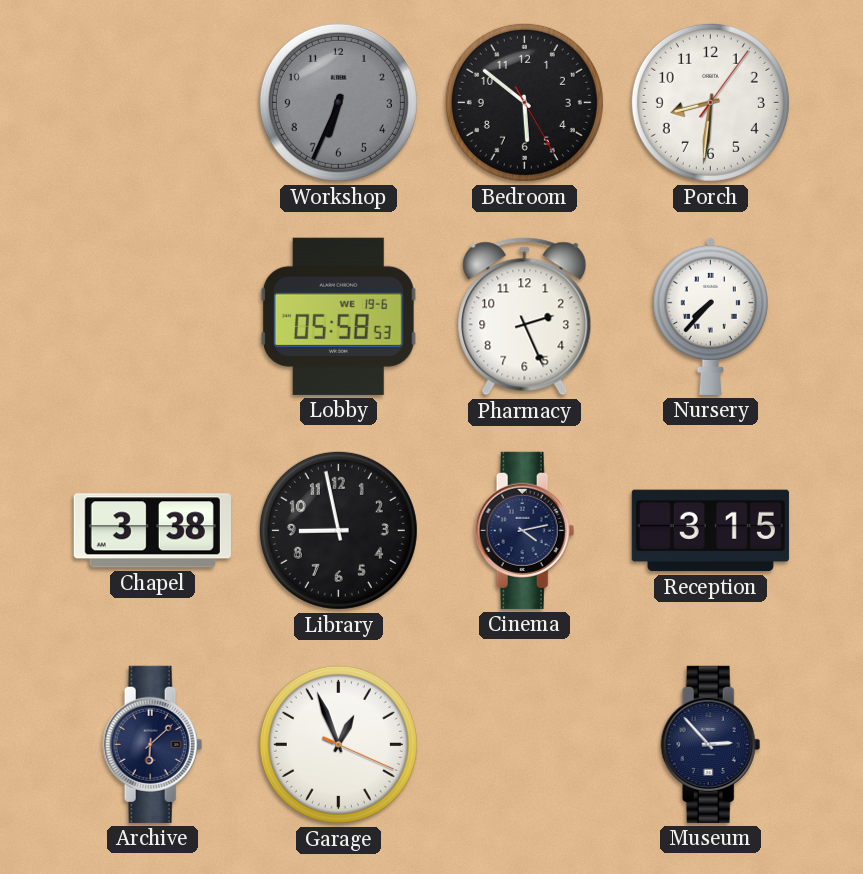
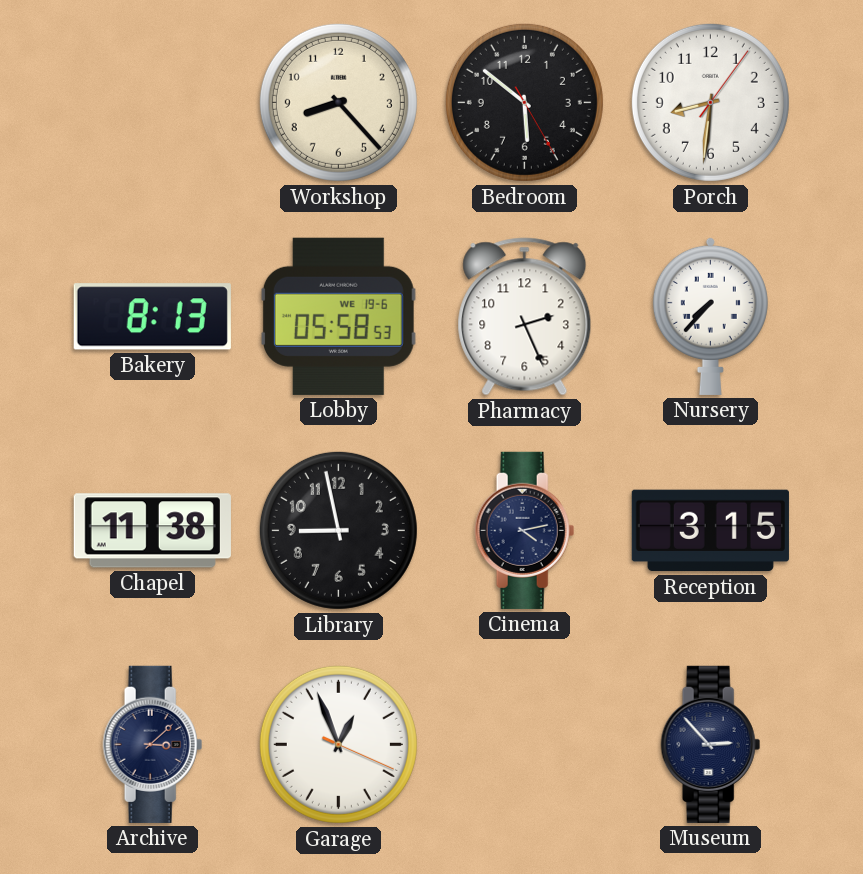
Workshop: 6:34 -> 8:23 (338, 102)
Workshop dial: grey -> cream (338, 102)
Bakery: none -> 8:13 (152, 317)
Chapel: 3:38 -> 11:38 (152, 531)
Archive: 6:08 -> 3:08 (153, 744)
